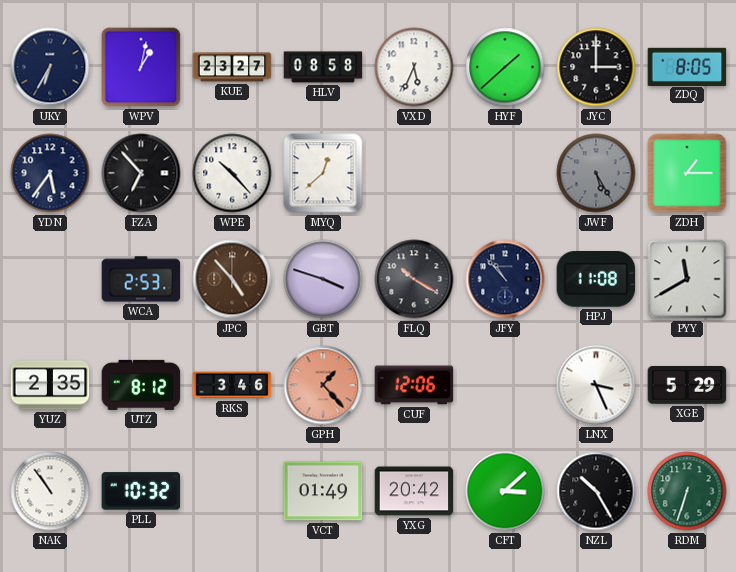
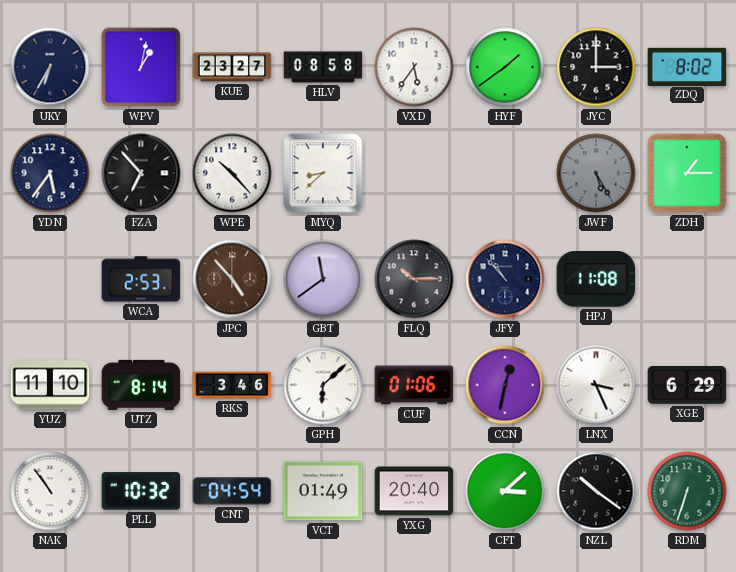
VXD: 5:34 -> 5:36 (414, 67)
HYF: 1:38 -> 1:39 (505, 67)
ZDQ: 8:05 -> 8:02 (687, 66)
MYQ: 12:38 -> 8:38 (323, 173)
GBT: 3:48 -> 11:39 (323, 279)
FLQ: 10:20 -> 10:15 (414, 279)
PYY: 11:40 -> none (687, 279)
YUZ: 2:35 -> 11:10 (50, 385)
UTZ: 8:12 -> 8:14 (141, 385)
GPH: 1:23 -> 6:08 (323, 385)
GPH dial: salmon -> white (323, 385)
CUF: 12:06 -> 01:06 (414, 385)
CCN: none -> 12:32 (505, 385)
XGE: 5:29 -> 6:29 (687, 386)
CNT: none -> 04:54 (232, 491)
YXG: 20:42 -> 20:40 (414, 491)
NZL: 10:25 -> 10:21 (596, 491)
